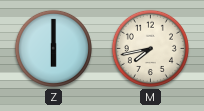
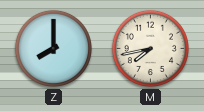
Z: 6:00 -> 8:00 (53, 48)
